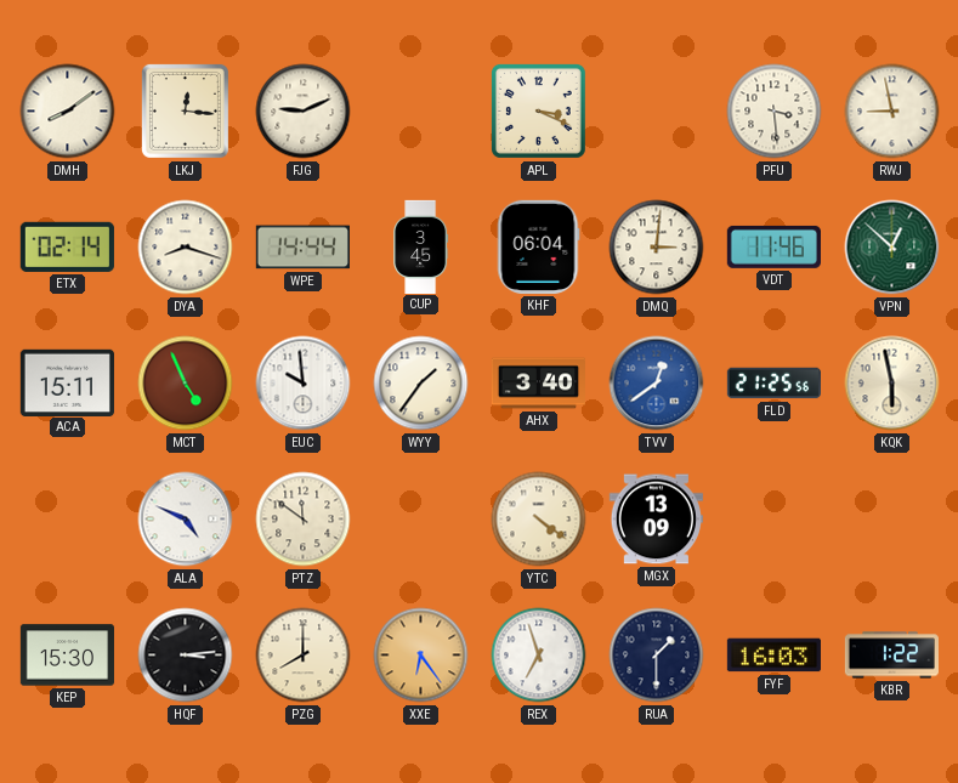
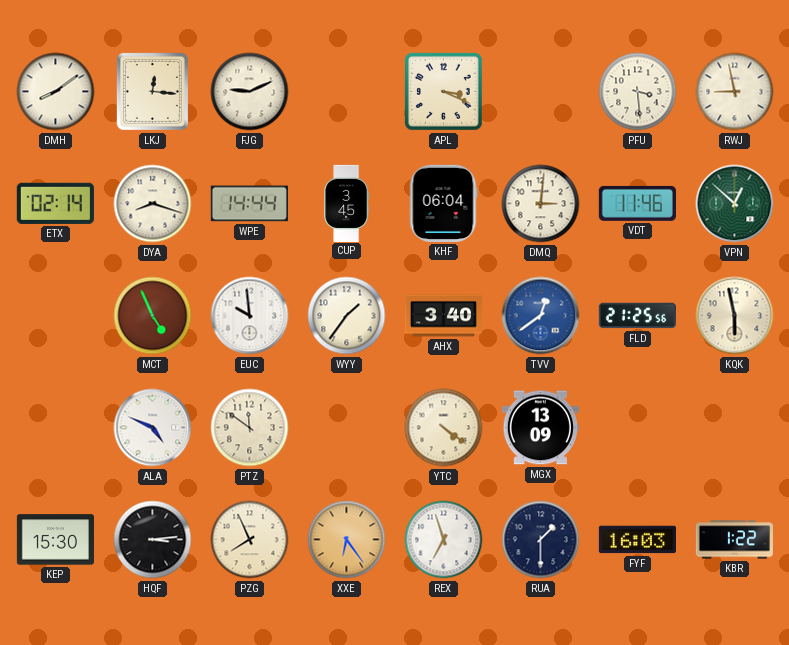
ACA: 15:11 -> none (67, 382)
PZG: 8:00 -> 7:56 (250, 540)
